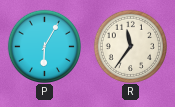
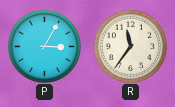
P: 6:05 -> 3:05 (44, 46)
